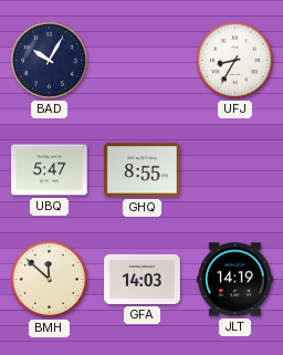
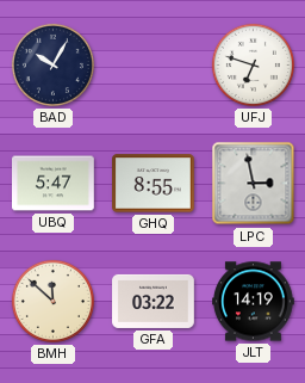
UFJ: 8:35 -> 6:48 (253, 64)
LPC: none -> 2:58 (254, 184)
GFA: 14:03 -> 03:22 (154, 301)
